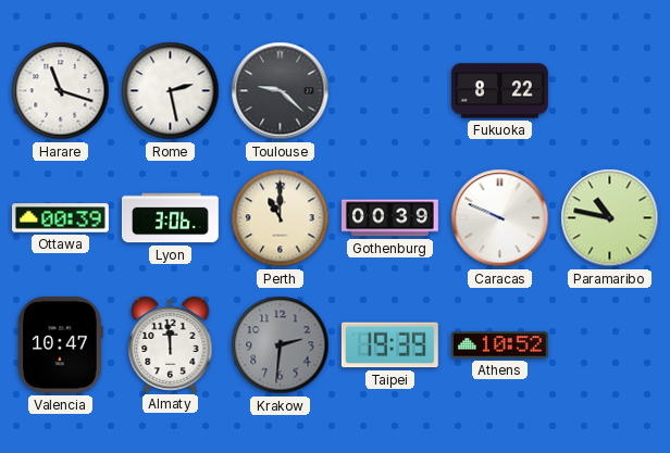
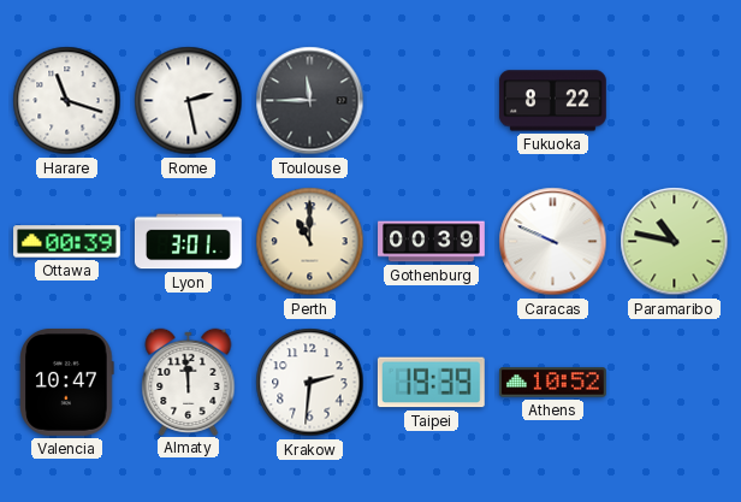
Toulouse: 9:22 -> 11:45 (310, 101)
Lyon: 3:06 -> 3:01 (188, 242)
Krakow dial: grey -> white (310, 383)
